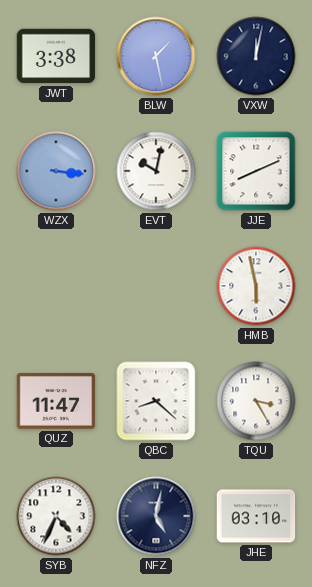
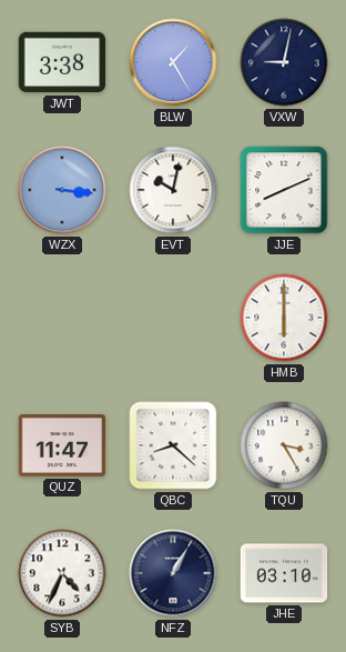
BLW: 1:28 -> 1:25 (173, 62)
VXW: 12:02 -> 9:02 (284, 62)
HMB: 5:58 -> 6:00 (284, 318)
NFZ: 5:02 -> 1:05 (173, 573)
